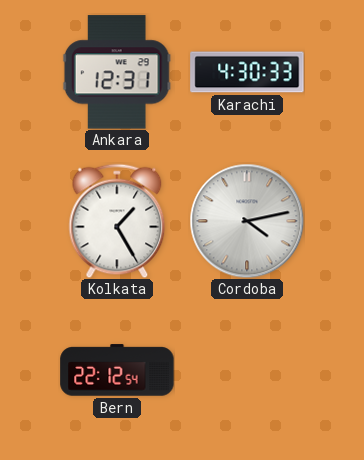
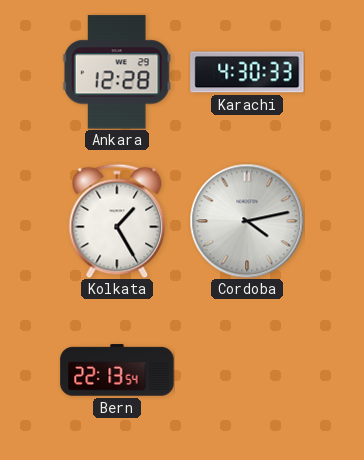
Ankara: 12:31 -> 12:28 (117, 72)
Bern: 22:12 -> 22:13 (117, 370)
